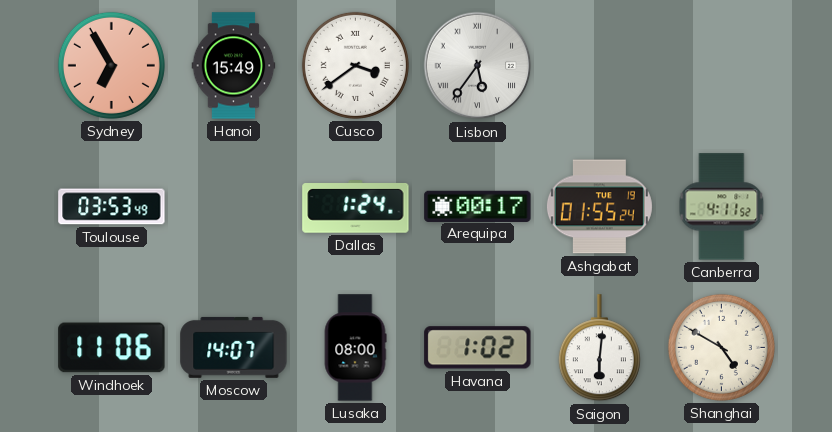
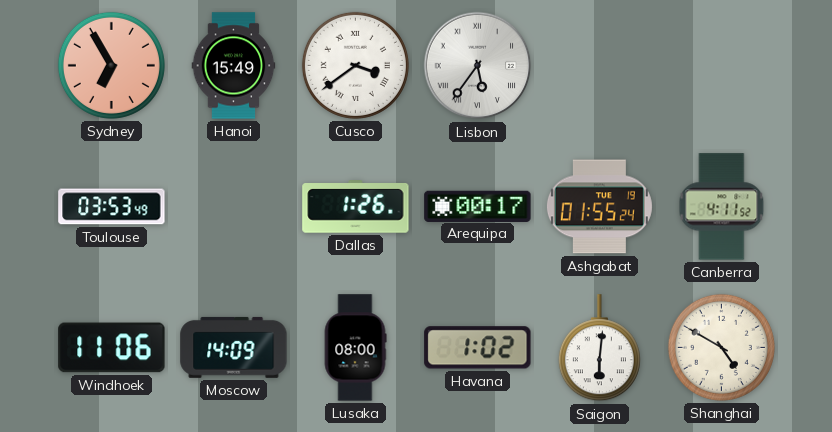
Dallas: 1:24 -> 1:26 (356, 207)
Moscow: 14:07 -> 14:09 (234, 347)
